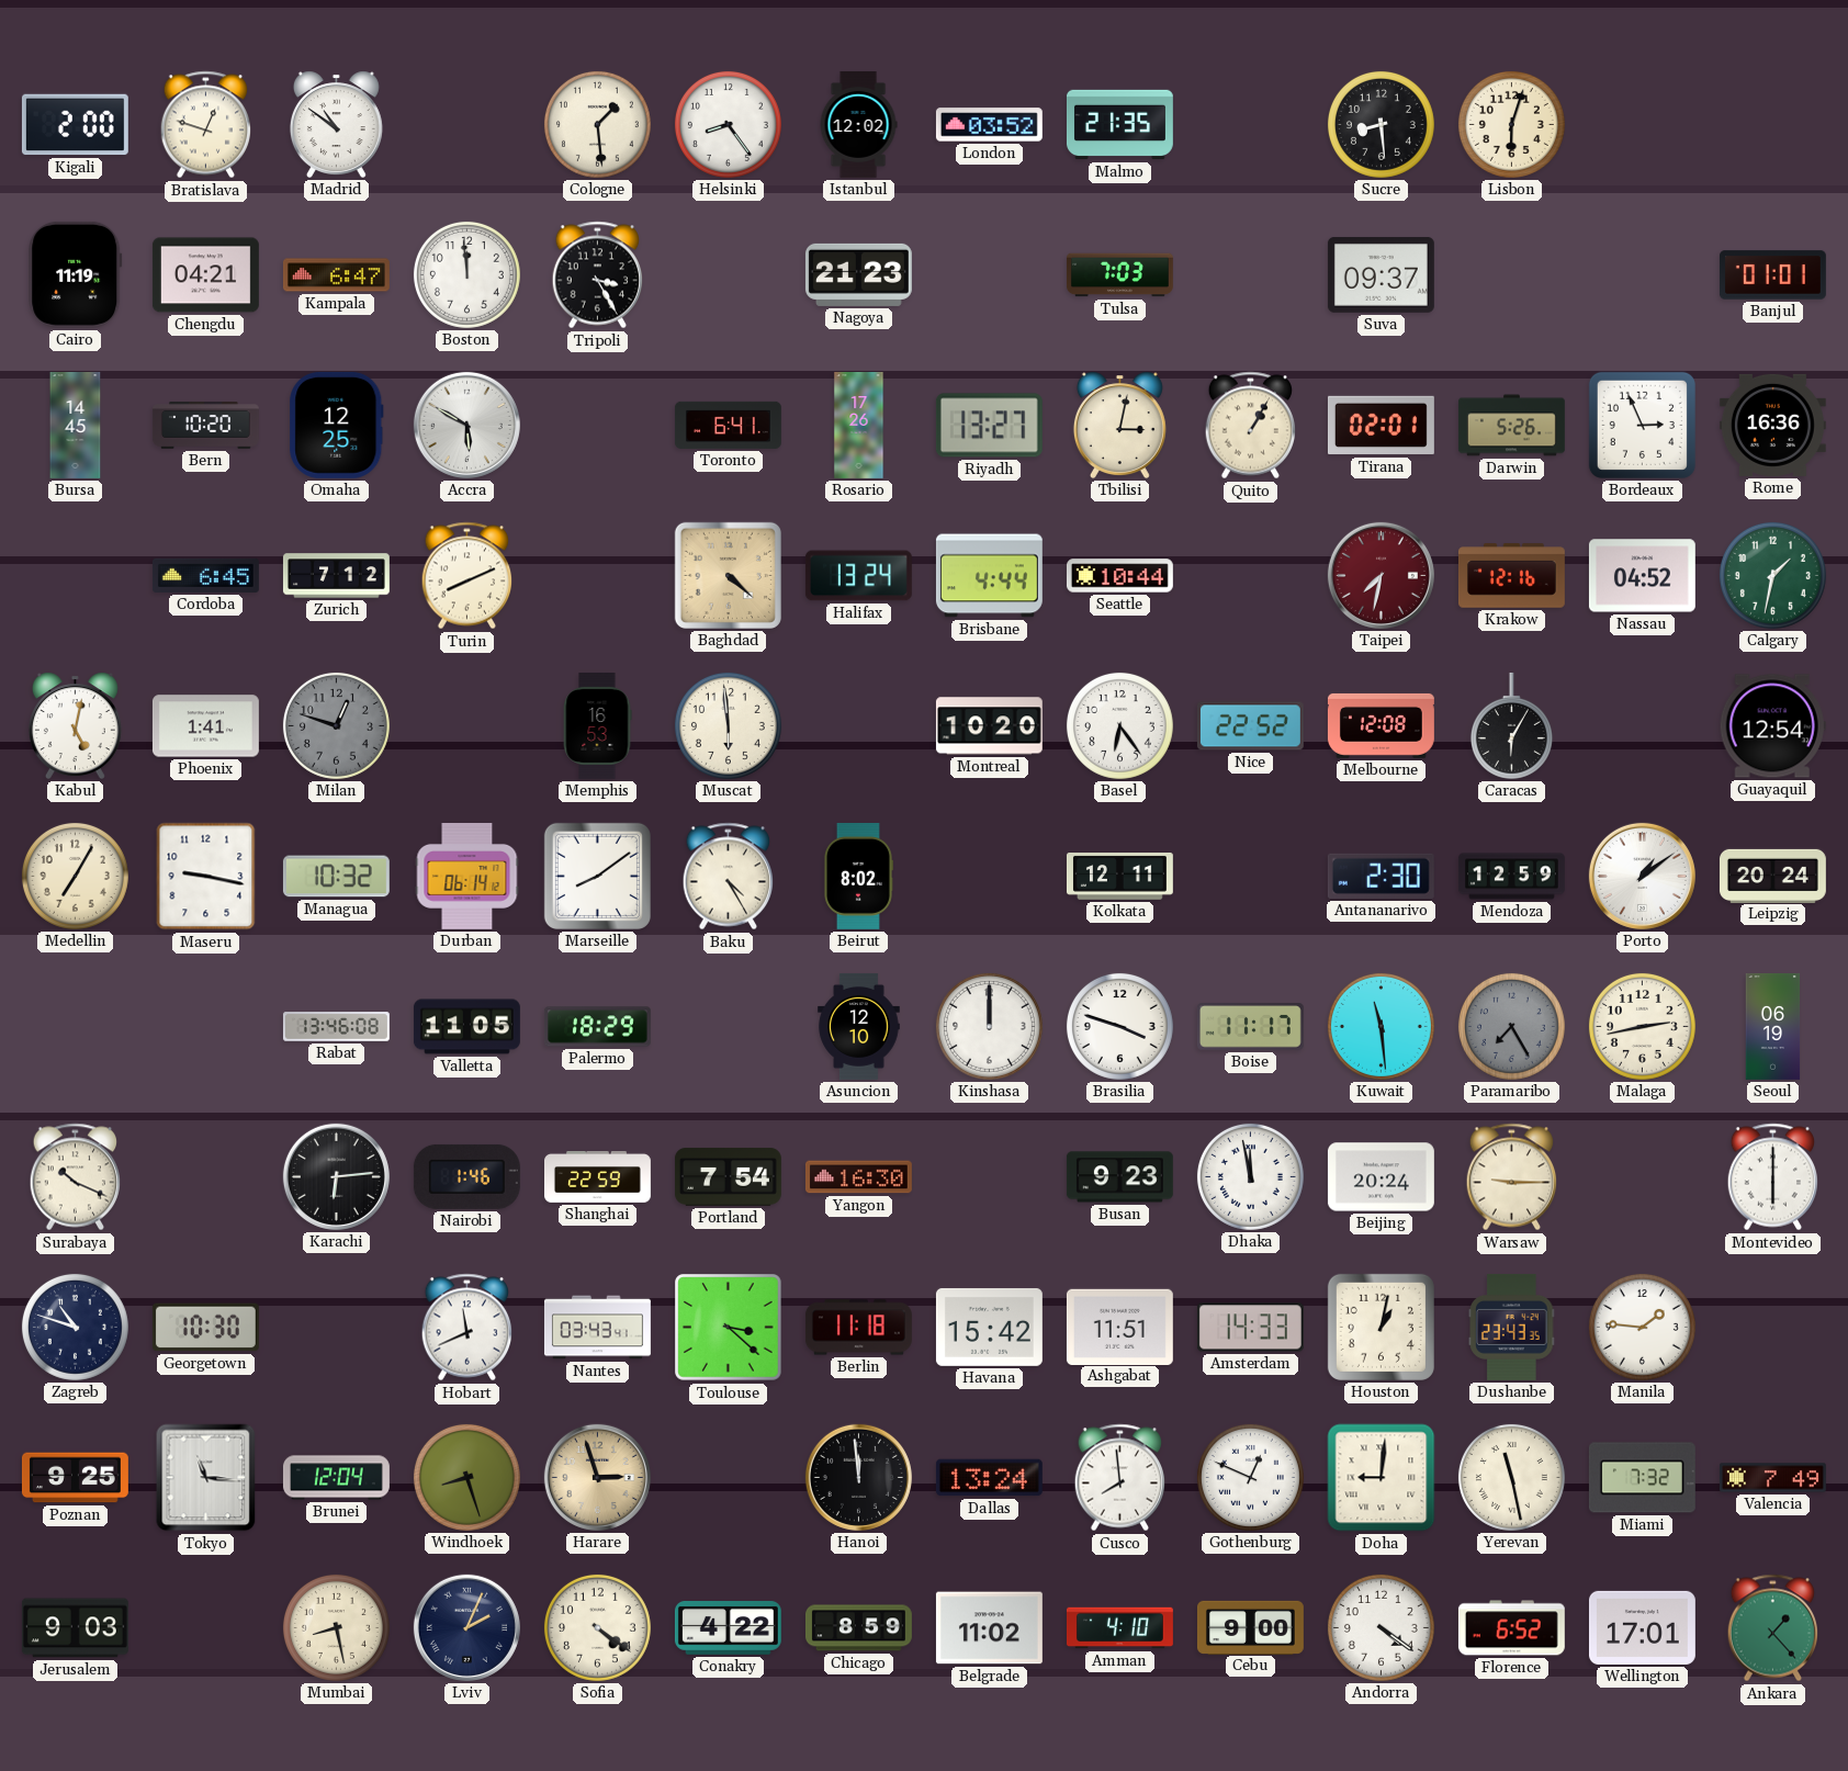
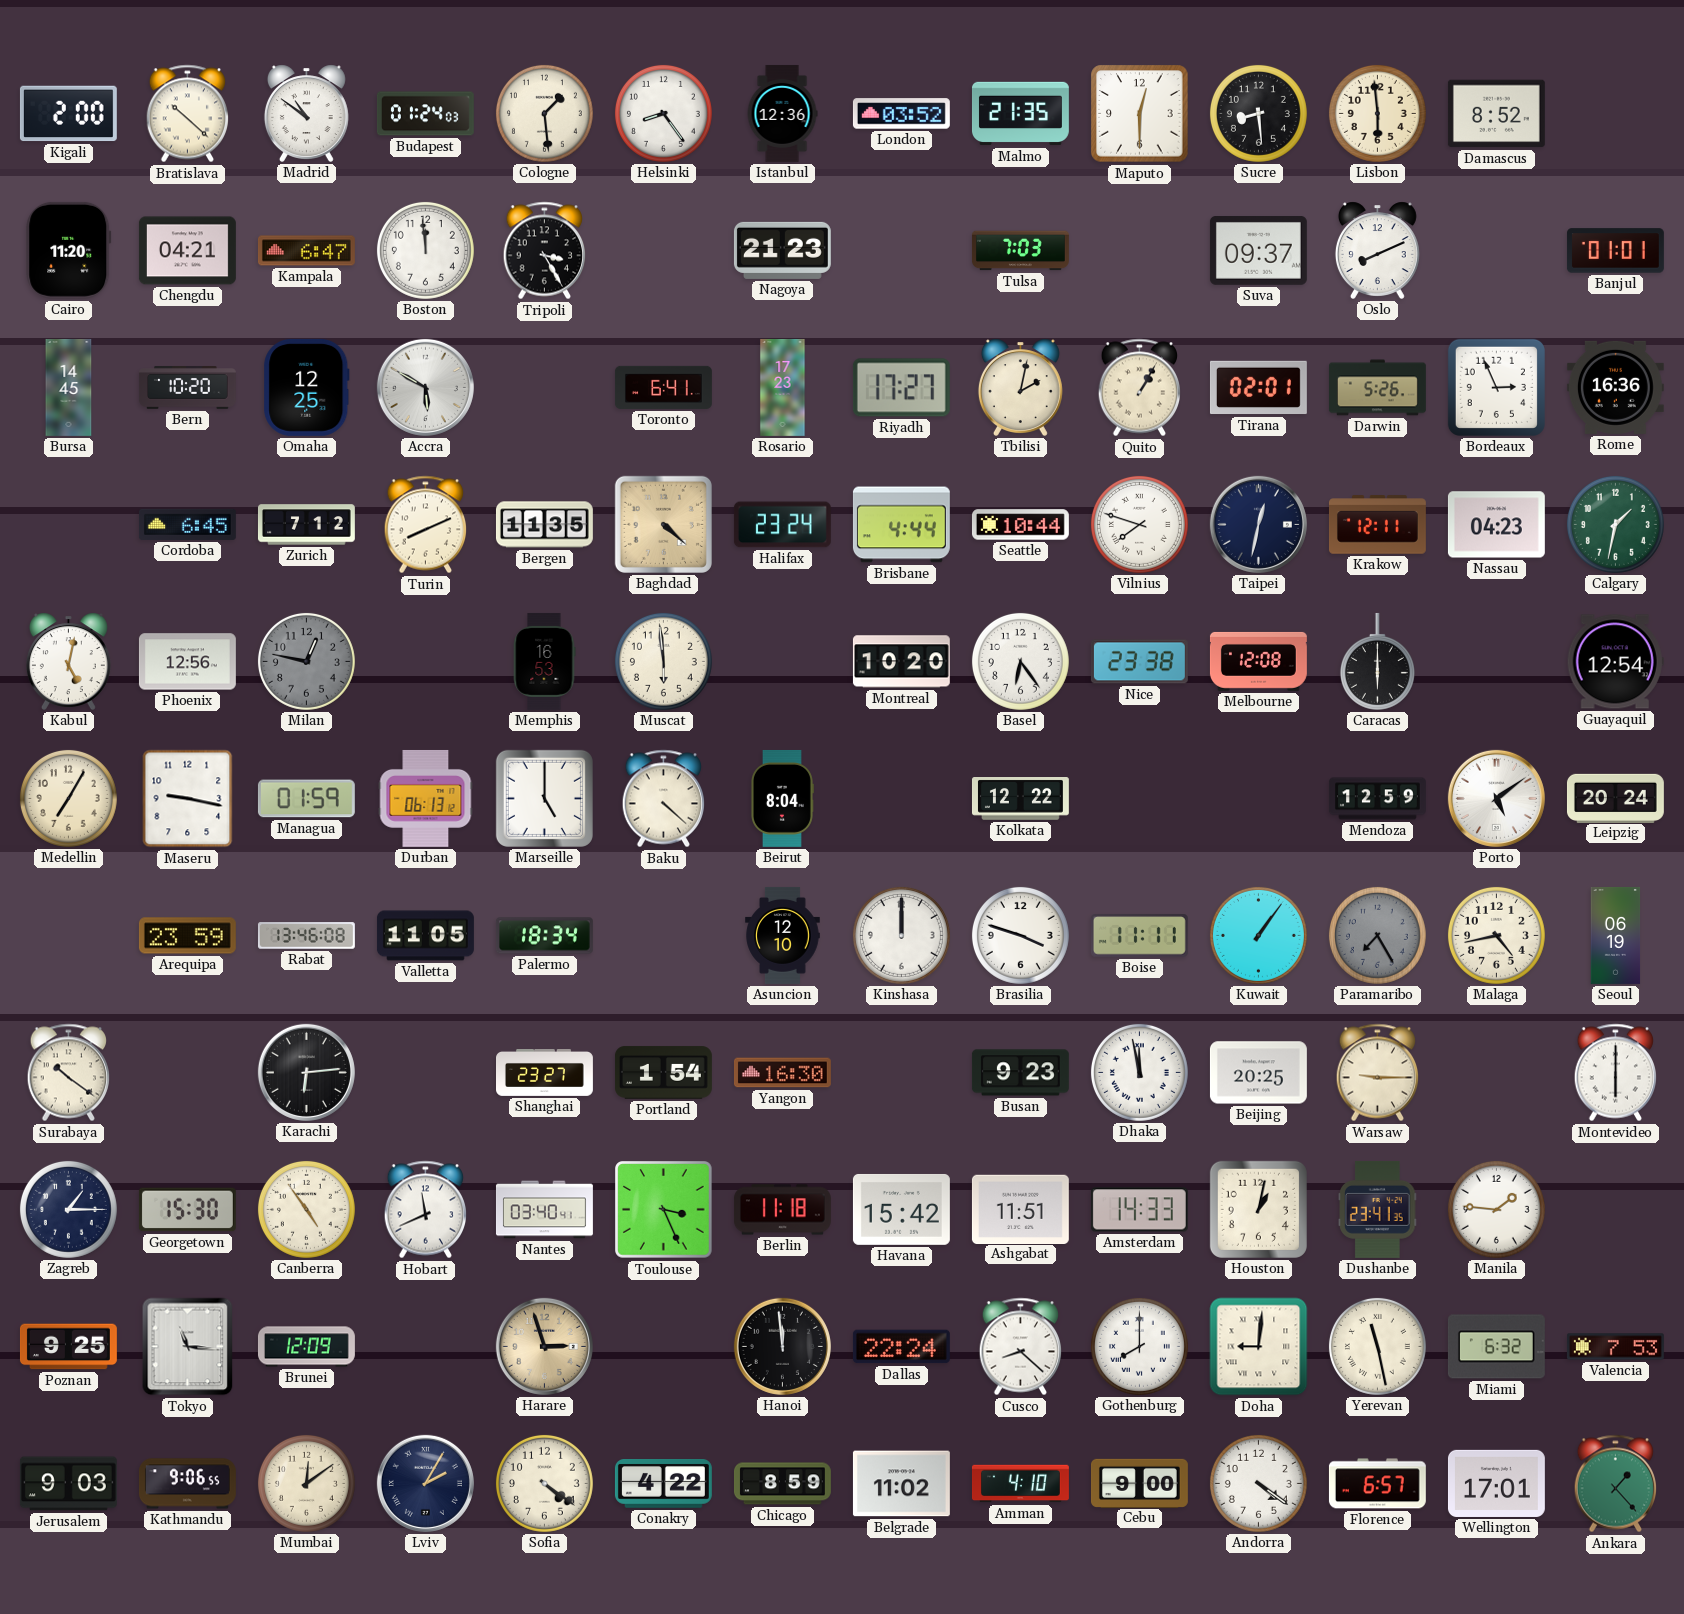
Bratislava: 12:48 -> 10:22 (188, 114)
Budapest: none -> 01:24 (425, 114)
Istanbul: 12:02 -> 12:36 (782, 113)
Maputo: none -> 12:30 (1140, 114)
Lisbon: 6:03 -> 5:59 (1377, 113)
Damascus: none -> 8:52 (1496, 114)
Cairo: 11:19 -> 11:20 (69, 250)
Oslo: none -> 8:11 (1377, 250)
Rosario: 17:26 -> 17:23 (783, 388)
Riyadh: 13:27 -> 17:27 (901, 388)
Tbilisi: 3:02 -> 2:02 (1020, 387)
Bergen: none -> 11:35 (544, 525)
Halifax: 13:24 -> 23:24 (782, 525)
Vilnius: none -> 7:48 (1139, 524)
Taipei: 7:32 -> 12:32 (1258, 524)
Taipei dial: burgundy -> navy (1258, 524)
Krakow: 12:16 -> 12:11 (1377, 525)
Nassau: 04:52 -> 04:23 (1496, 525)
Phoenix: 1:41 -> 12:56 (187, 662)
Milan: 12:48 -> 12:47 (306, 661)
Nice: 22:52 -> 23:38 (1139, 662)
Caracas: 6:05 -> 6:00 (1377, 661)
Managua: 10:32 -> 01:59 (306, 799)
Durban: 06:14 -> 06:13 (426, 798)
Marseille: 8:09 -> 5:00 (544, 798)
Baku: 4:25 -> 4:22 (664, 799)
Beirut: 8:02 -> 8:04 (782, 798)
Kolkata: 12:11 -> 12:22 (1020, 799)
Antananarivo: 2:30 -> none (1381, 876)
Porto: 1:09 -> 5:09 (1496, 798)
Arequipa: none -> 23:59 (187, 936)
Palermo: 18:29 -> 18:34 (544, 936)
Boise: 11:17 -> 11:11 (1139, 936)
Kuwait: 11:29 -> 1:06 (1258, 935)
Malaga: 2:43 -> 4:43 (1496, 935)
Surabaya: 10:19 -> 10:21 (69, 1073)
Nairobi: 1:46 -> none (466, 1176)
Shanghai: 22:59 -> 23:27 (545, 1073)
Portland: 7:54 -> 1:54 (663, 1073)
Beijing: 20:24 -> 20:25 (1258, 1073)
Zagreb: 10:48 -> 1:15 (68, 1209)
Georgetown: 10:30 -> 15:30 (187, 1210)
Canberra: none -> 4:54 (306, 1209)
Nantes: 03:43 -> 03:40 (544, 1210)
Toulouse: 3:22 -> 3:26 (664, 1210)
Dushanbe: 23:43 -> 23:41 (1378, 1209)
Brunei: 12:04 -> 12:09 (306, 1347)
Windhoek: 8:27 -> none (466, 1477)
Dallas: 13:24 -> 22:24 (901, 1347)
Cusco: 7:59 -> 8:22 (1021, 1347)
Gothenburg: 12:49 -> 8:00 (1139, 1346)
Miami: 7:32 -> 6:32 (1496, 1347)
Valencia: 7:49 -> 7:53 (1615, 1347)
Kathmandu: none -> 9:06 (187, 1484)
Mumbai: 8:28 -> 12:09 (306, 1483)
Lviv: 2:04 -> 2:05 (425, 1483)
Florence: 6:52 -> 6:57 (1377, 1484)
